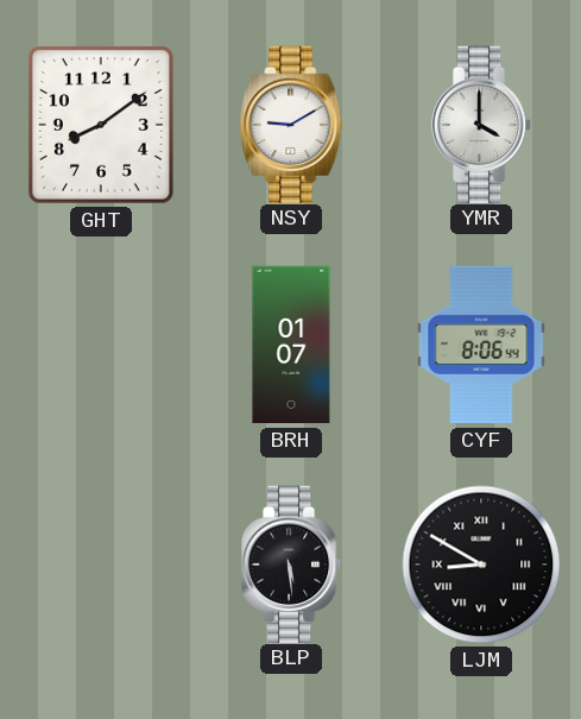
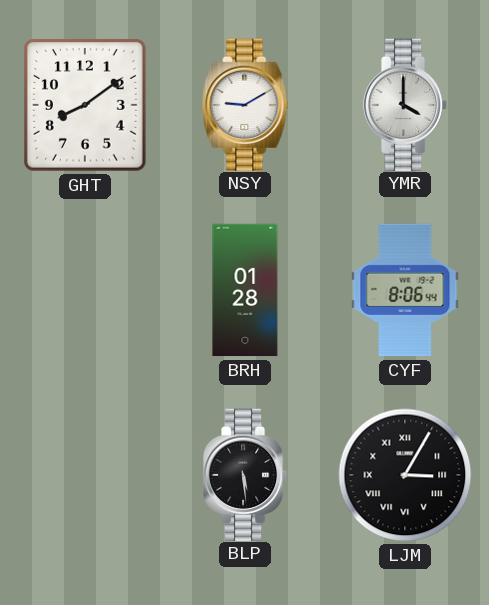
BRH: 01:07 -> 01:28 (245, 290)
LJM: 8:50 -> 3:05 (405, 475)
